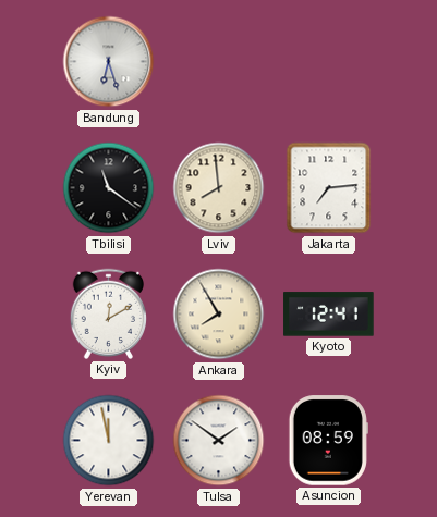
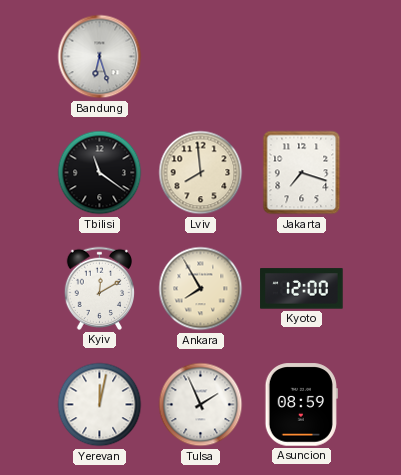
Jakarta: 7:14 -> 7:18 (302, 173)
Kyoto: 12:41 -> 12:00 (302, 289)
Yerevan: 11:58 -> 12:02 (100, 405)
Tulsa: 1:51 -> 1:56 (201, 405)
